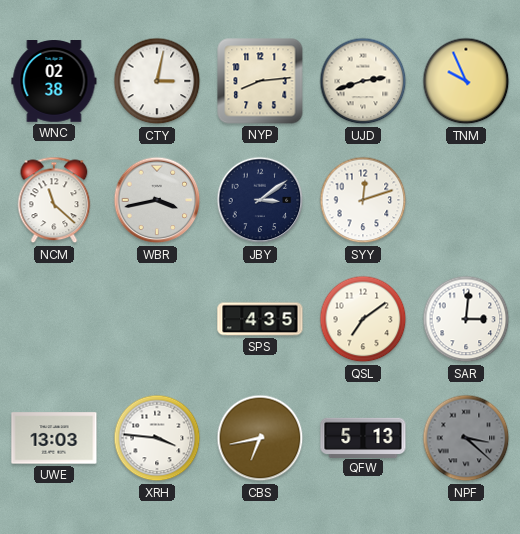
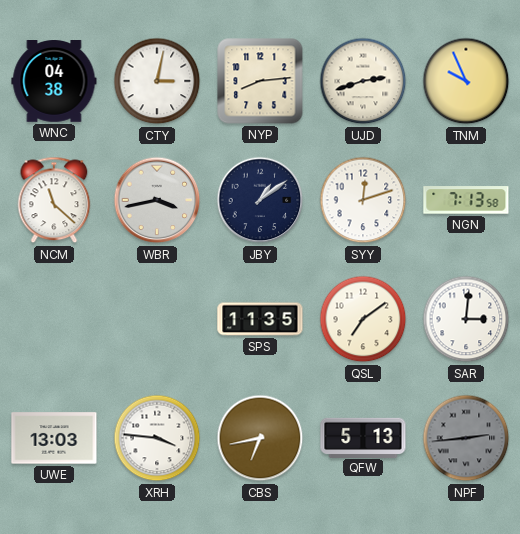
WNC: 02:38 -> 04:38 (54, 82)
JBY: 3:09 -> 1:09 (260, 200)
NGN: none -> 7:13 (466, 200)
SPS: 4:35 -> 11:35 (260, 319)
NPF: 3:22 -> 2:44 (466, 438)
